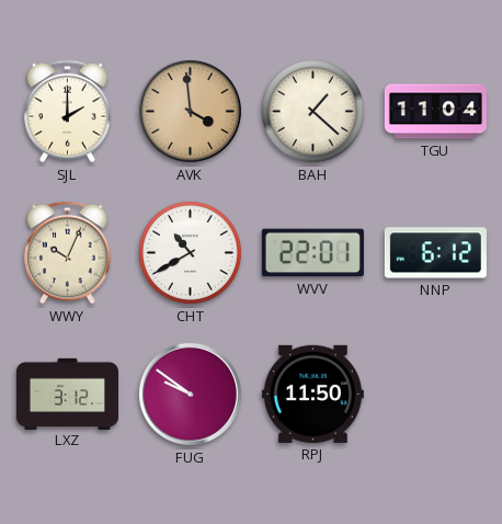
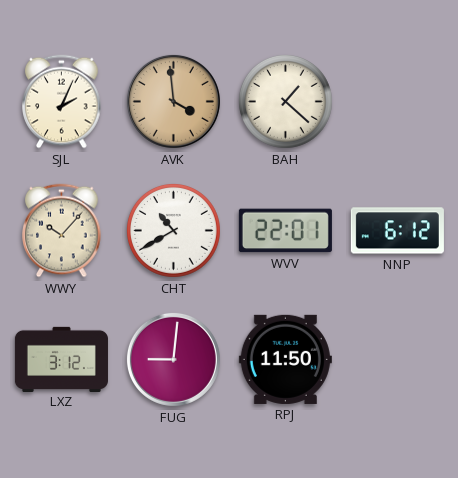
SJL: 2:00 -> 2:04 (62, 102)
TGU: 11:04 -> none (435, 112)
WWY: 10:04 -> 10:07 (62, 231)
FUG: 9:51 -> 9:01 (173, 359)
